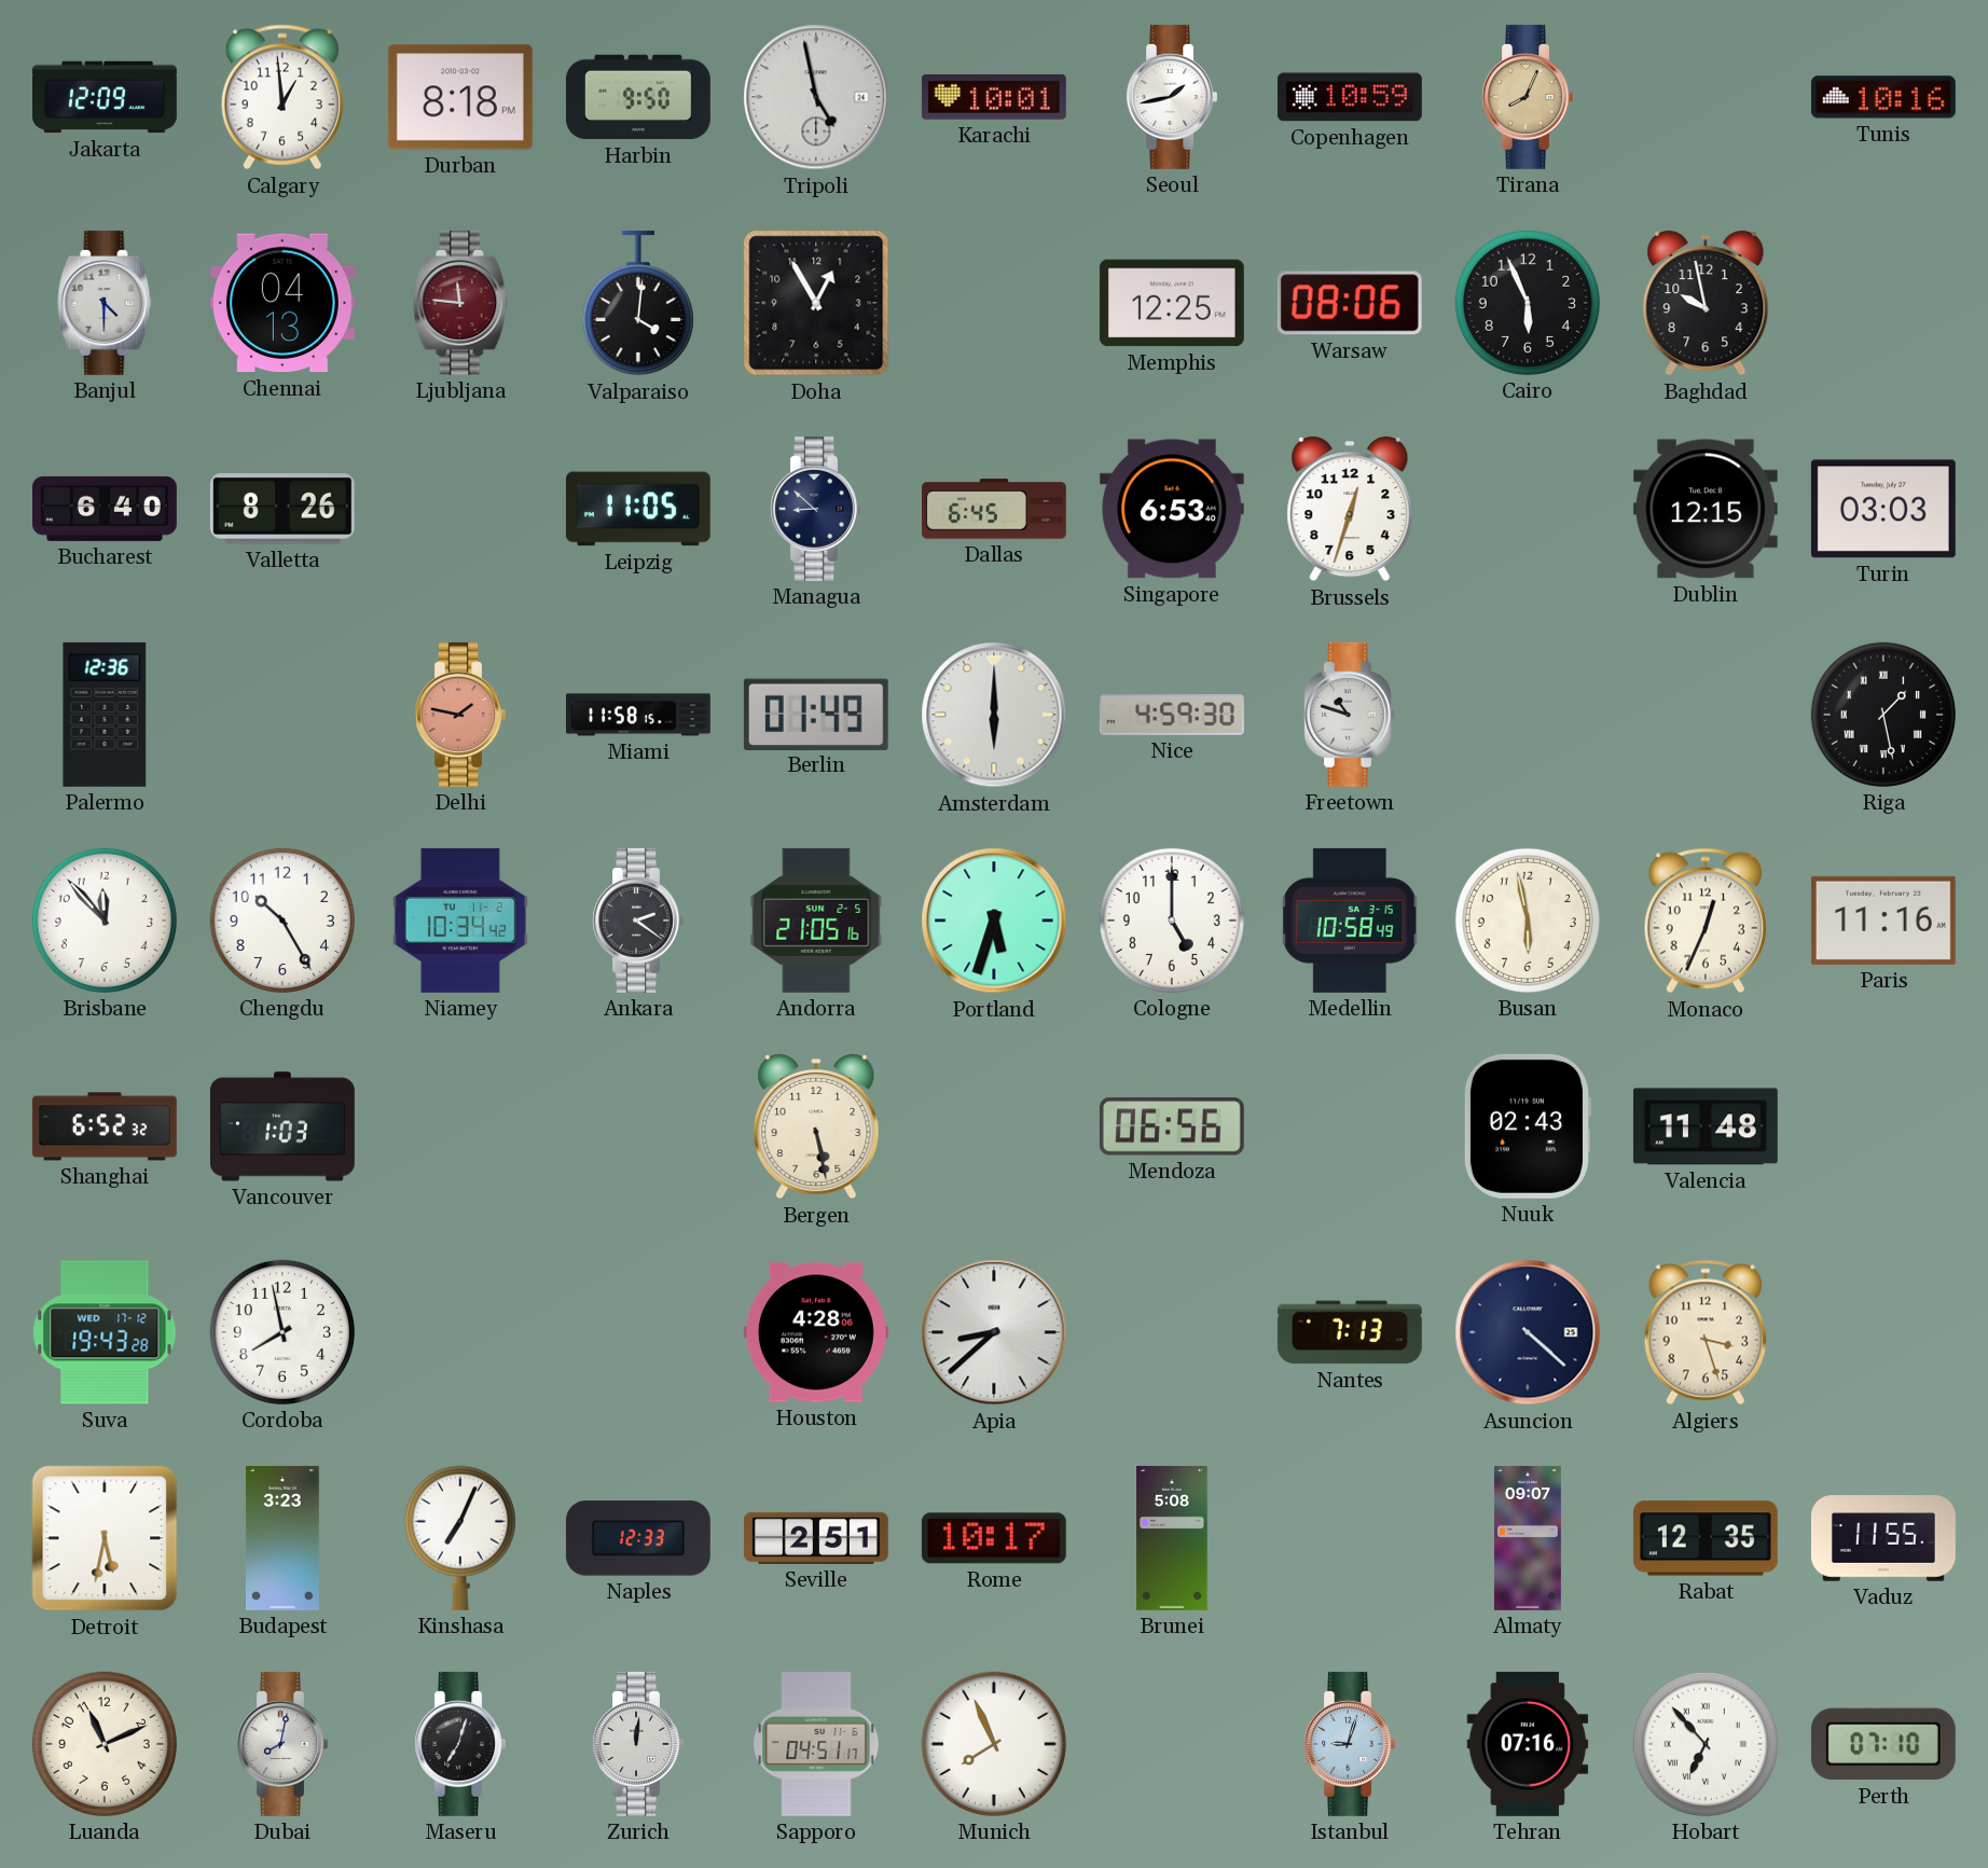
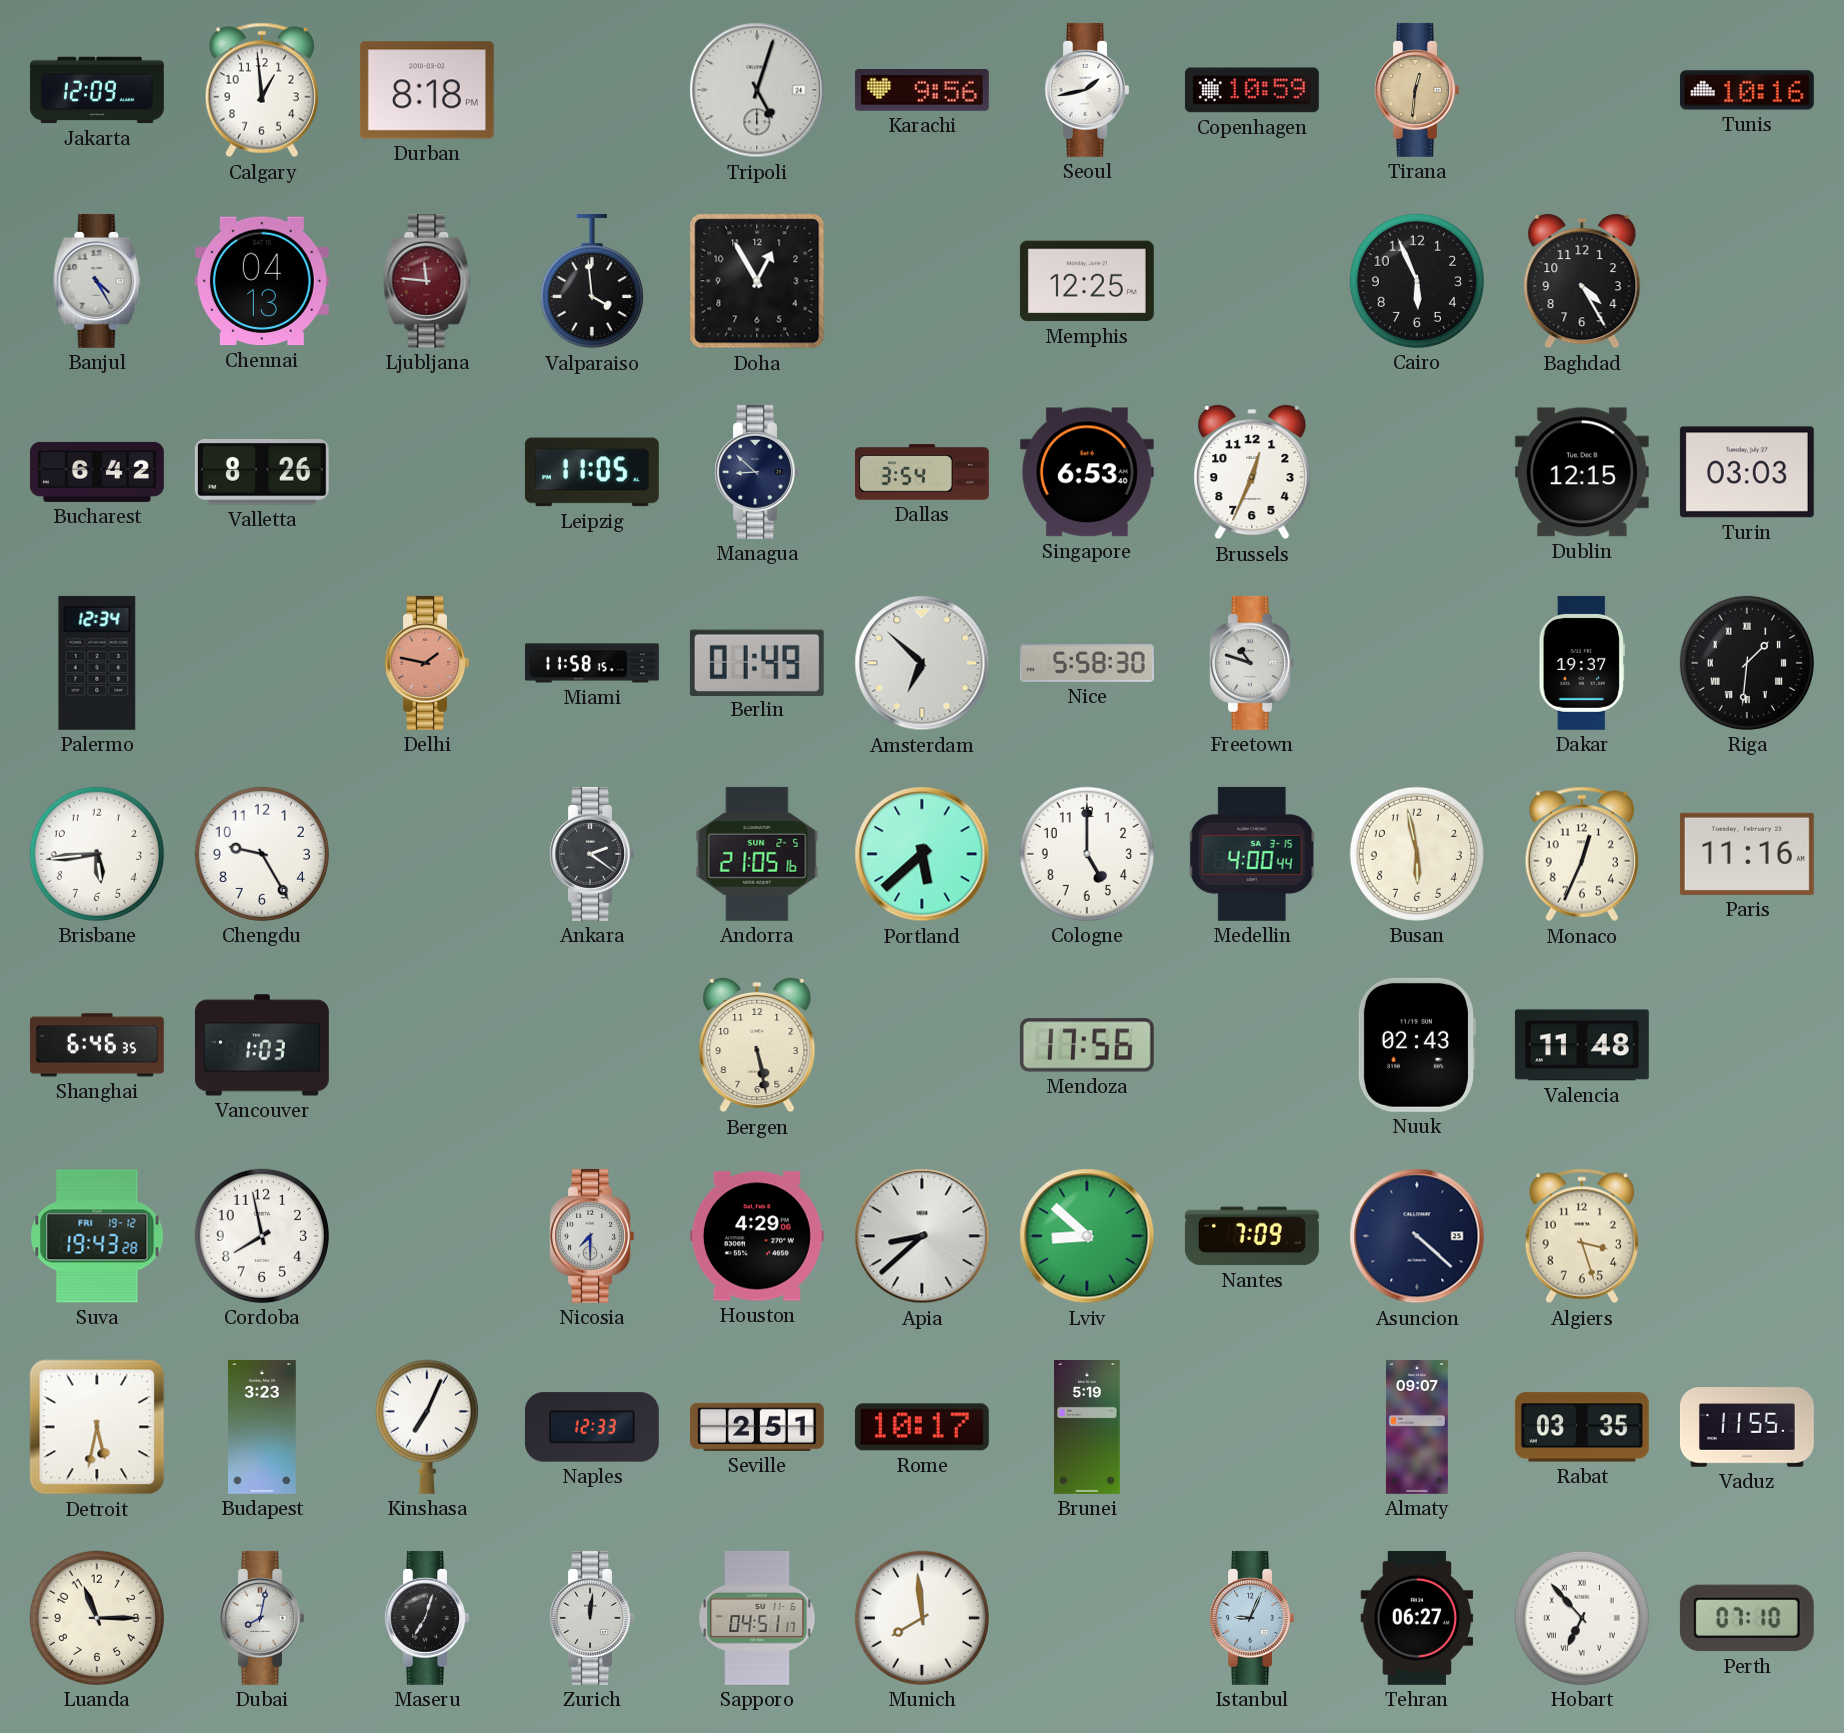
Harbin: 9:50 -> none (638, 97)
Tripoli: 4:58 -> 5:03 (757, 90)
Karachi: 10:01 -> 9:56 (922, 90)
Tirana: 8:04 -> 12:31 (1416, 90)
Banjul: 4:30 -> 4:25 (97, 281)
Valparaiso: 4:01 -> 3:59 (592, 281)
Warsaw: 08:06 -> none (1350, 303)
Baghdad: 9:58 -> 4:25 (1582, 281)
Bucharest: 6:40 -> 6:42 (97, 472)
Dallas: 6:45 -> 3:54 (922, 472)
Brussels: 12:33 -> 12:34 (1252, 472)
Palermo: 12:36 -> 12:34 (97, 663)
Amsterdam: 6:00 -> 6:52 (922, 663)
Nice: 4:59 -> 5:58 (1087, 664)
Dakar: none -> 19:37 (1582, 663)
Riga: 1:28 -> 1:31 (1747, 663)
Brisbane: 11:53 -> 5:44 (97, 854)
Chengdu: 10:25 -> 9:25 (262, 854)
Niamey: 10:34 -> none (460, 921)
Portland: 5:33 -> 5:38 (922, 854)
Medellin: 10:58 -> 4:00 (1252, 854)
Shanghai: 6:52 -> 6:46 (97, 1045)
Mendoza: 06:56 -> 17:56 (1087, 1045)
Suva date: WED 17-12 -> FRI 19-12 (97, 1236)
Nicosia: none -> 7:30 (591, 1236)
Houston: 4:28 -> 4:29 (757, 1236)
Lviv: none -> 8:52 (1087, 1236)
Nantes: 7:13 -> 7:09 (1252, 1236)
Brunei: 5:08 -> 5:19 (1087, 1427)
Rabat: 12:35 -> 03:35 (1582, 1427)
Luanda: 11:11 -> 11:15 (97, 1618)
Munich: 7:56 -> 7:59 (922, 1618)
Istanbul: 9:03 -> 9:04 (1251, 1618)
Tehran: 07:16 -> 06:27 (1417, 1618)
